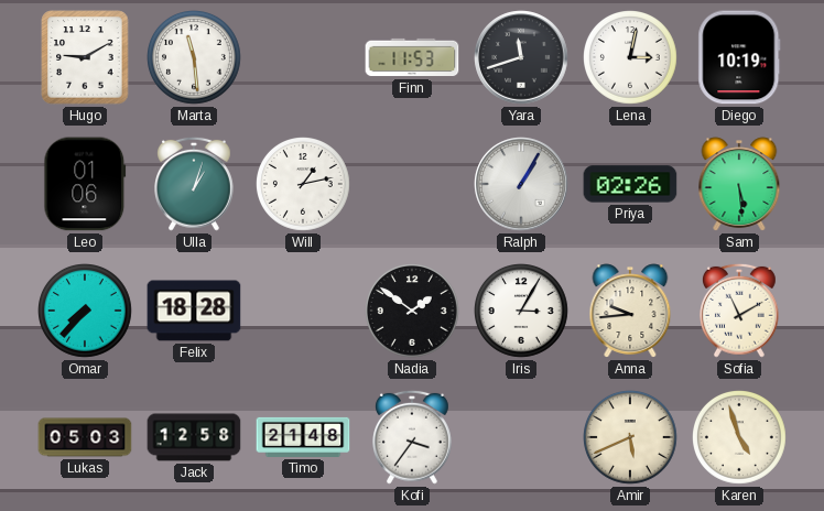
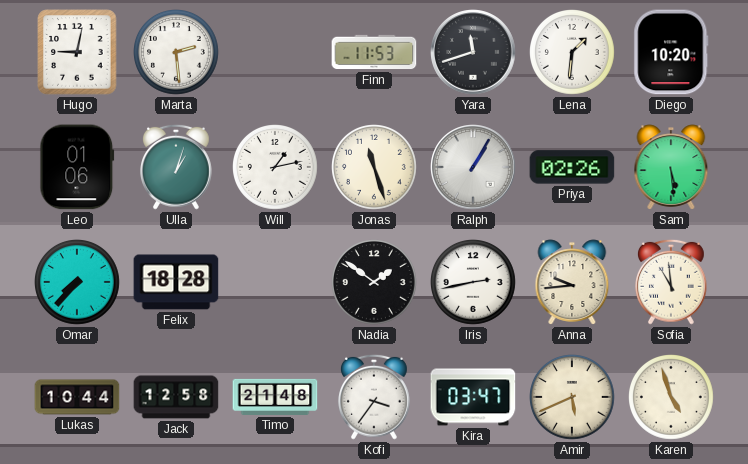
Hugo: 9:10 -> 9:02 (77, 52)
Marta: 11:29 -> 2:29 (177, 53)
Lena: 3:02 -> 1:31 (573, 53)
Diego: 10:19 -> 10:20 (671, 52)
Jonas: none -> 11:27 (375, 168)
Iris: 3:05 -> 2:43 (474, 283)
Sofia: 11:10 -> 10:59 (672, 282)
Lukas: 05:03 -> 10:44 (77, 397)
Kira: none -> 03:47 (473, 397)
